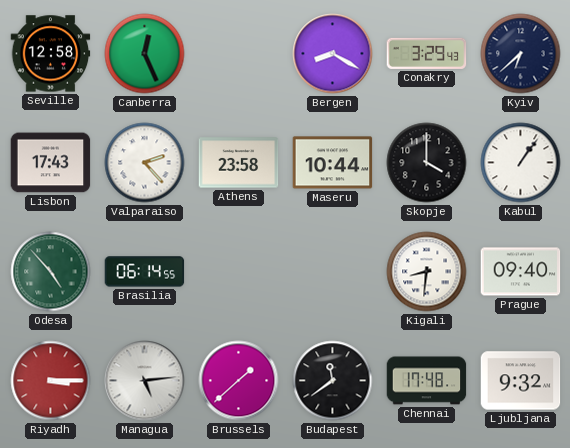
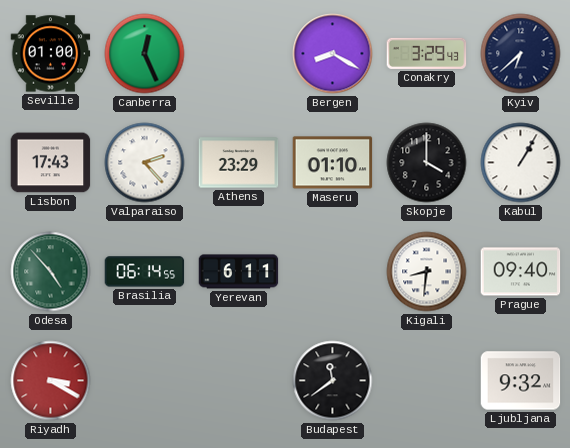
Seville: 12:58 -> 01:00 (51, 54)
Athens: 23:58 -> 23:29 (239, 163)
Maseru: 10:44 -> 01:10 (333, 163)
Kabul: 1:06 -> 1:05 (521, 163)
Yerevan: none -> 6:11 (239, 272)
Riyadh: 3:15 -> 3:20 (51, 381)
Managua: 5:14 -> none (145, 381)
Brussels: 1:38 -> none (239, 381)
Chennai: 17:48 -> none (427, 381)
